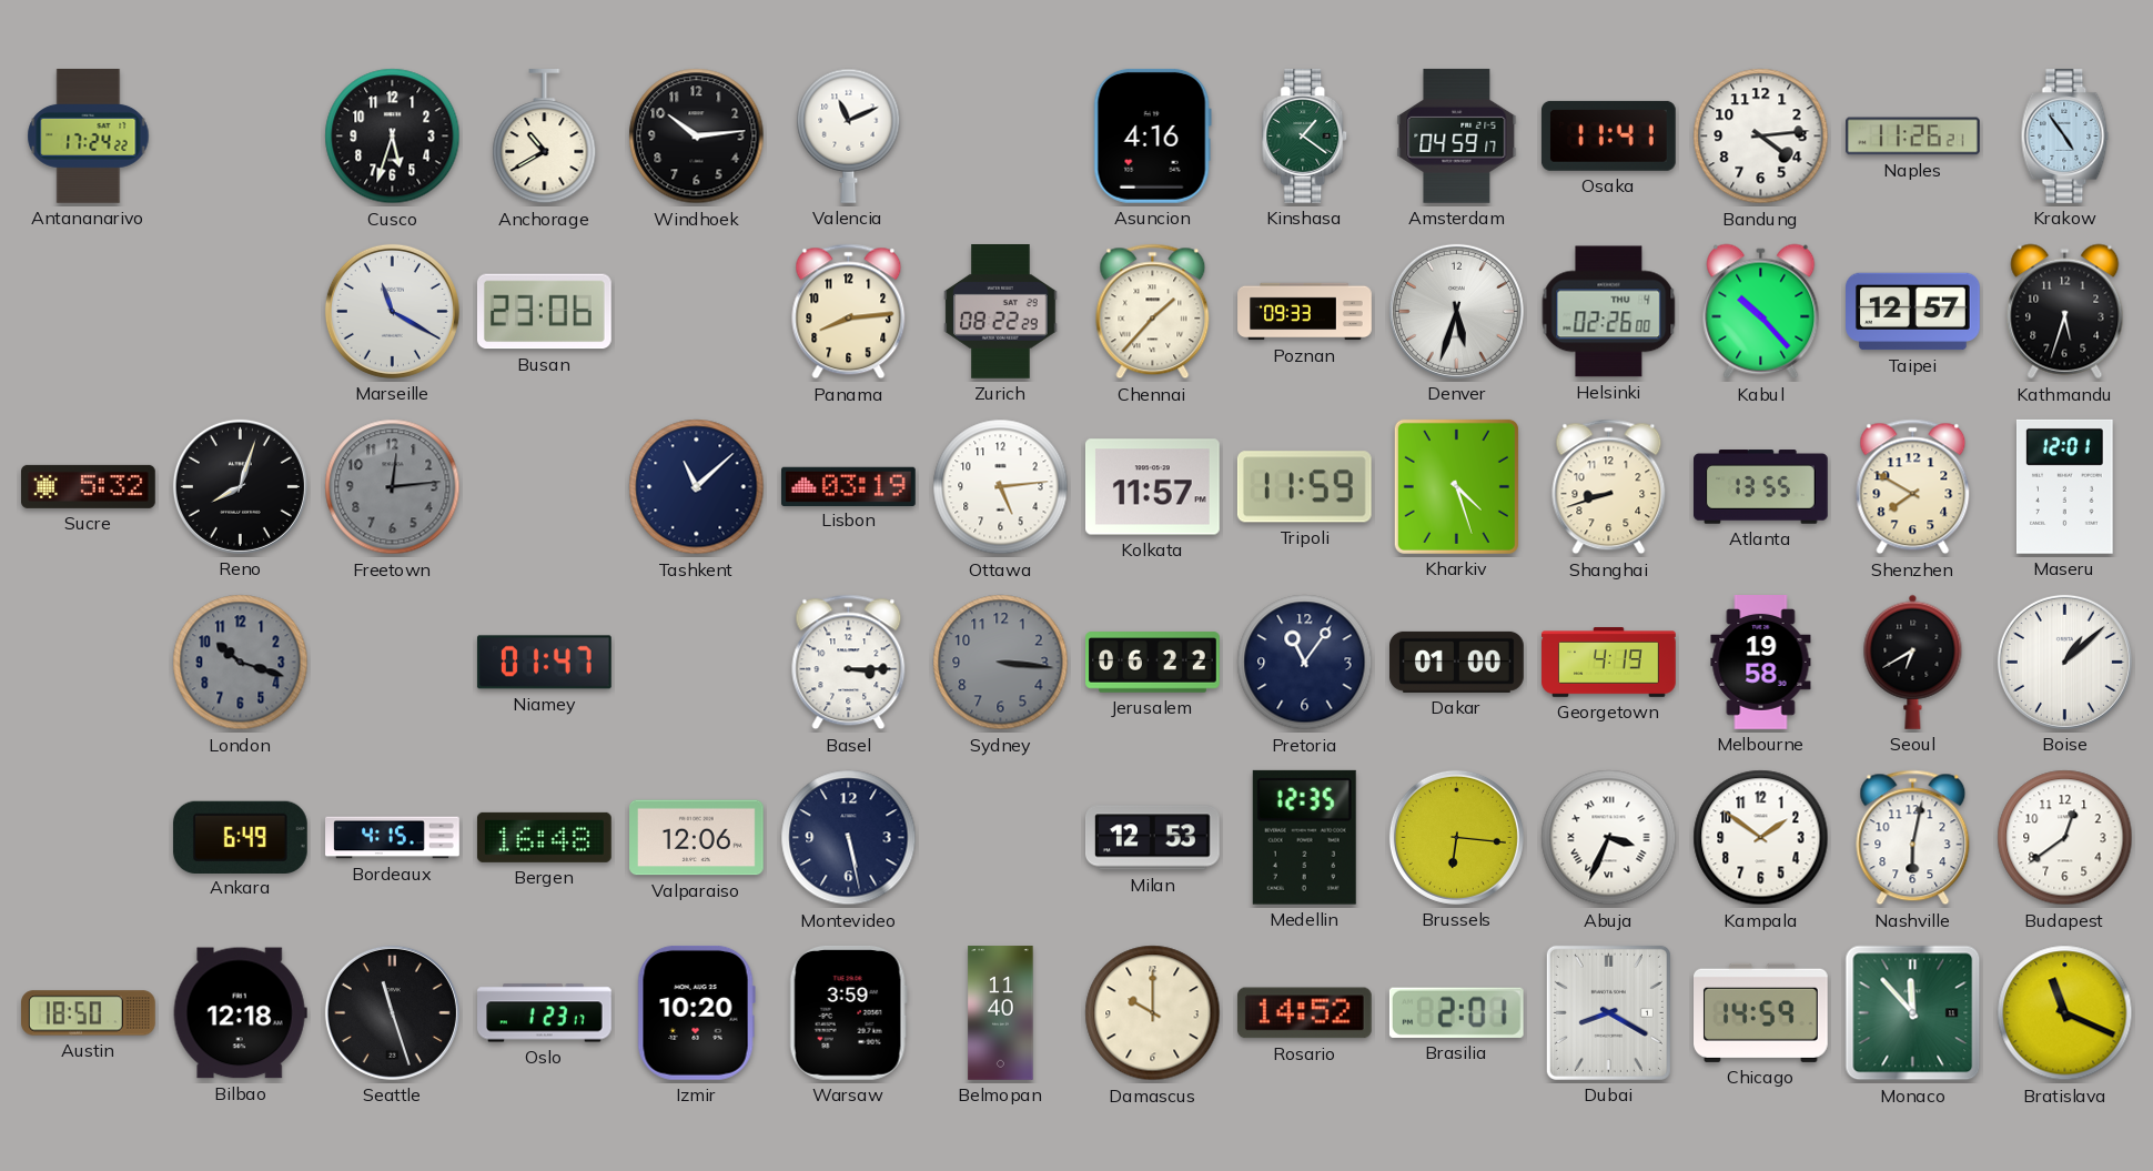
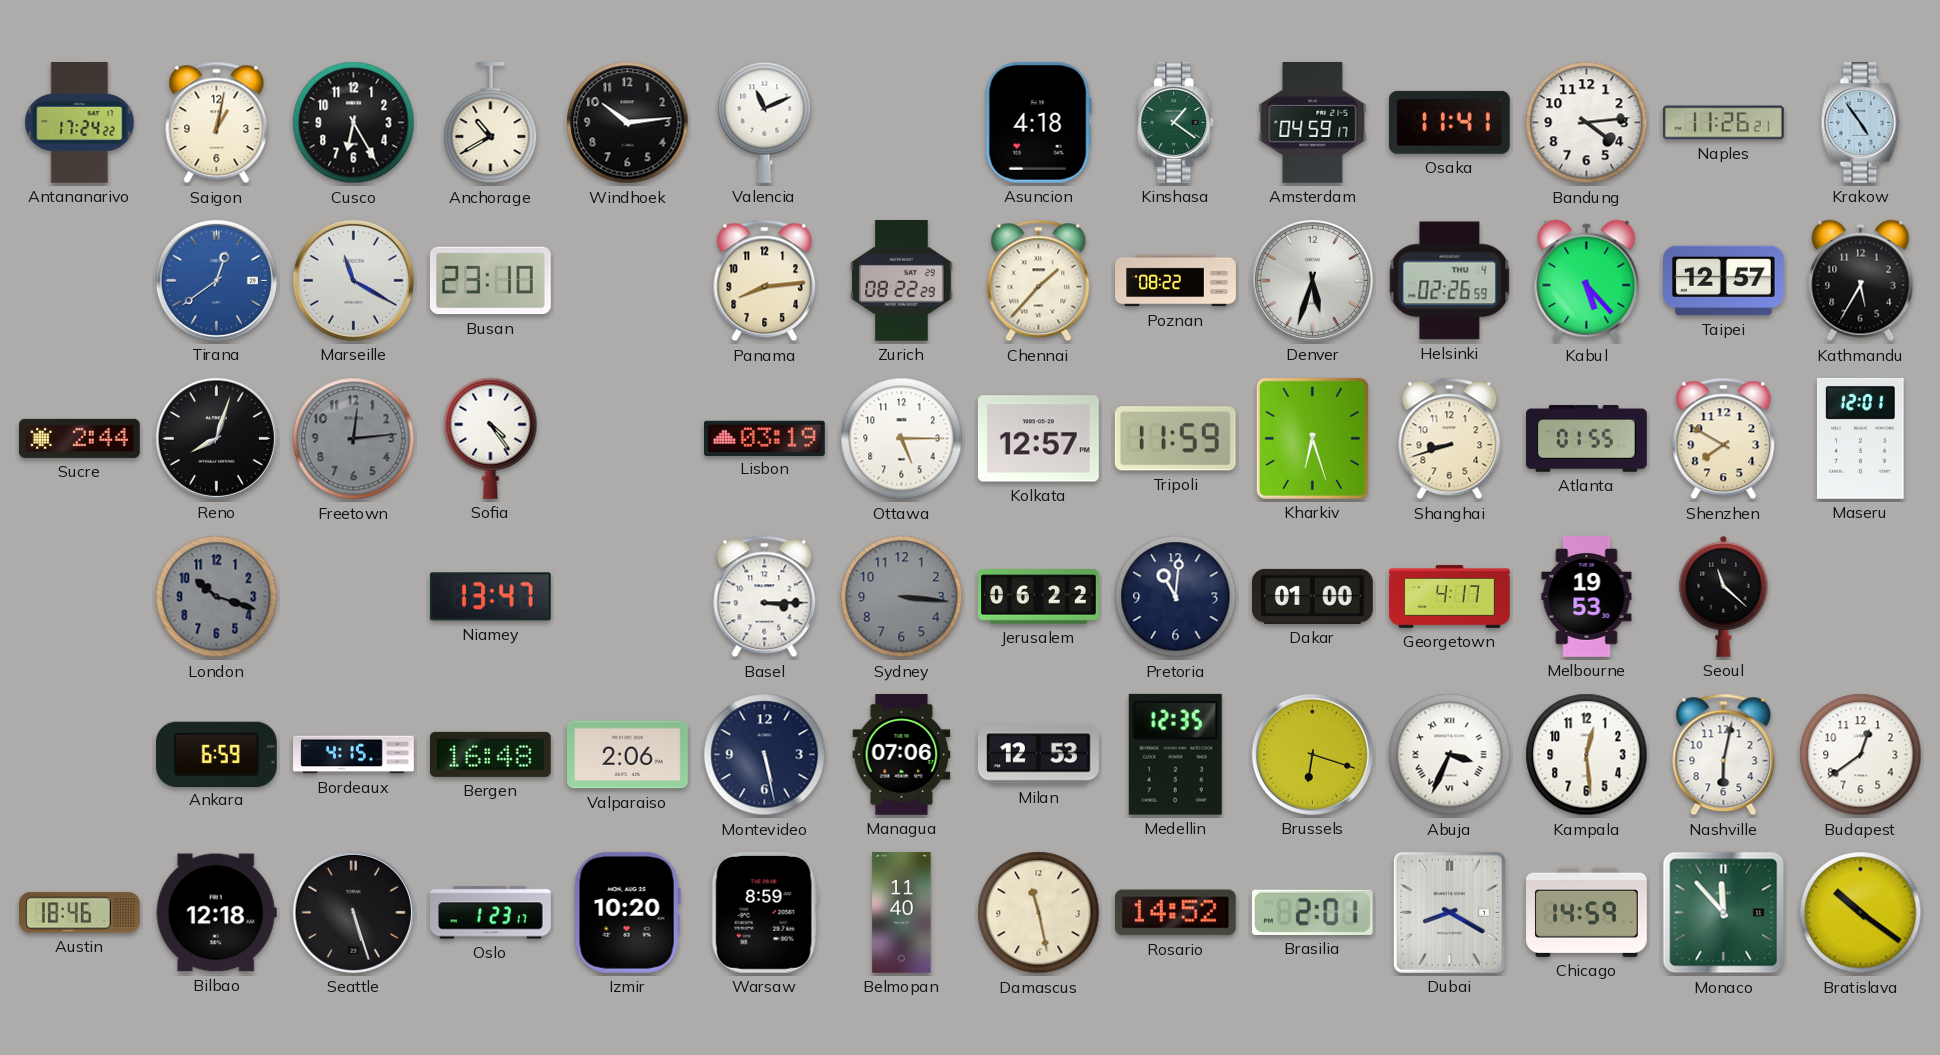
Saigon: none -> 1:02 (217, 123)
Cusco: 5:33 -> 6:25 (354, 123)
Asuncion: 4:16 -> 4:18 (1038, 122)
Tirana: none -> 12:39 (216, 280)
Busan: 23:06 -> 23:10 (490, 281)
Poznan: 09:33 -> 08:22 (1176, 281)
Helsinki: 02:26:00 -> 02:26:59 (1450, 281)
Kabul: 10:23 -> 5:23 (1587, 281)
Kathmandu: 5:33 -> 5:35 (1861, 281)
Sucre: 5:32 -> 2:44 (80, 438)
Sofia: none -> 4:24 (491, 438)
Tashkent: 11:08 -> none (697, 487)
Ottawa: 5:14 -> 5:15 (902, 439)
Kolkata: 11:57 -> 12:57 (1038, 439)
Kharkiv: 4:27 -> 6:27 (1312, 438)
Atlanta: 13:55 -> 01:55 (1587, 439)
Niamey: 01:47 -> 13:47 (490, 597)
Pretoria: 11:06 -> 11:01 (1176, 597)
Georgetown: 4:19 -> 4:17 (1450, 597)
Melbourne: 19:58 -> 19:53 (1587, 597)
Seoul: 6:40 -> 11:22 (1724, 596)
Boise: 1:08 -> none (2064, 662)
Ankara: 6:49 -> 6:59 (216, 754)
Valparaiso: 12:06 -> 2:06 (628, 755)
Managua: none -> 07:06 (902, 755)
Brussels: 6:16 -> 6:18 (1312, 754)
Kampala: 1:51 -> 12:29 (1587, 755)
Austin: 18:50 -> 18:46 (80, 913)
Seattle: 11:27 -> 5:27 (353, 912)
Warsaw: 3:59 -> 8:59 (764, 912)
Damascus: 10:00 -> 11:28 (1039, 913)
Bratislava: 11:19 -> 10:21 (1861, 913)
